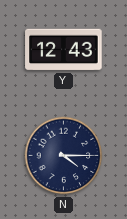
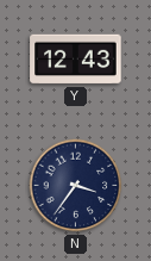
N: 4:15 -> 3:36 (76, 186)
